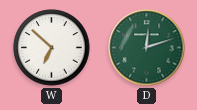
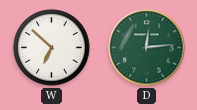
D: 12:12 -> 12:14 (147, 48)
